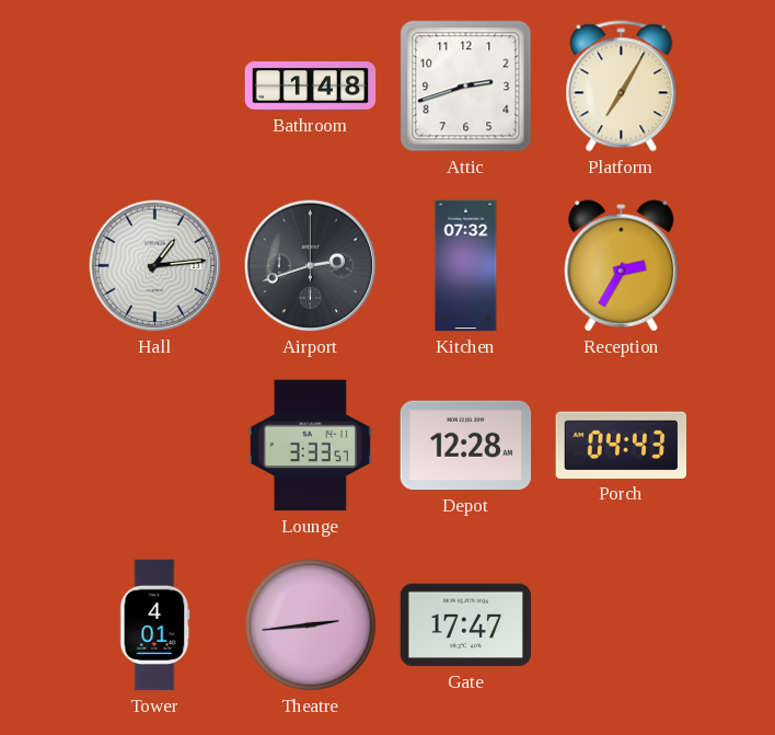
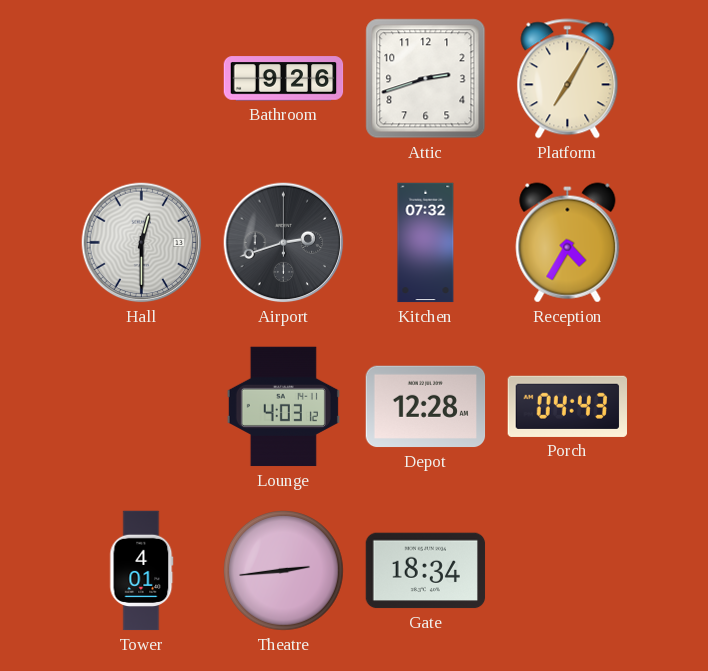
Bathroom: 1:48 -> 9:26 (284, 79)
Hall: 1:14 -> 12:30 (142, 243)
Reception: 2:35 -> 4:35 (568, 243)
Lounge: 3:33 -> 4:03 (283, 407)
Gate: 17:47 -> 18:34 (426, 571)
